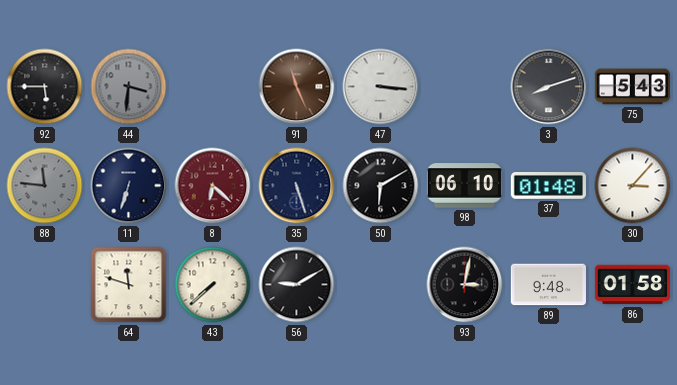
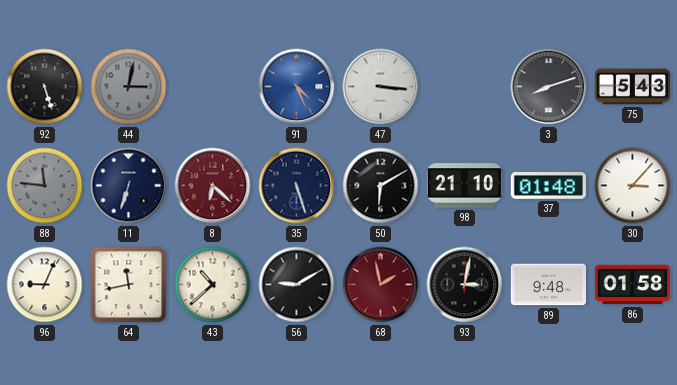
92: 5:45 -> 5:27 (45, 87)
44: 3:31 -> 3:02 (129, 87)
91: 11:26 -> 4:26 (297, 87)
91 dial: brown -> blue (297, 87)
98: 06:10 -> 21:10 (464, 186)
96: none -> 9:04 (45, 285)
64: 11:48 -> 11:43 (129, 285)
43: 7:38 -> 10:38 (213, 285)
68: none -> 1:58 (381, 285)
